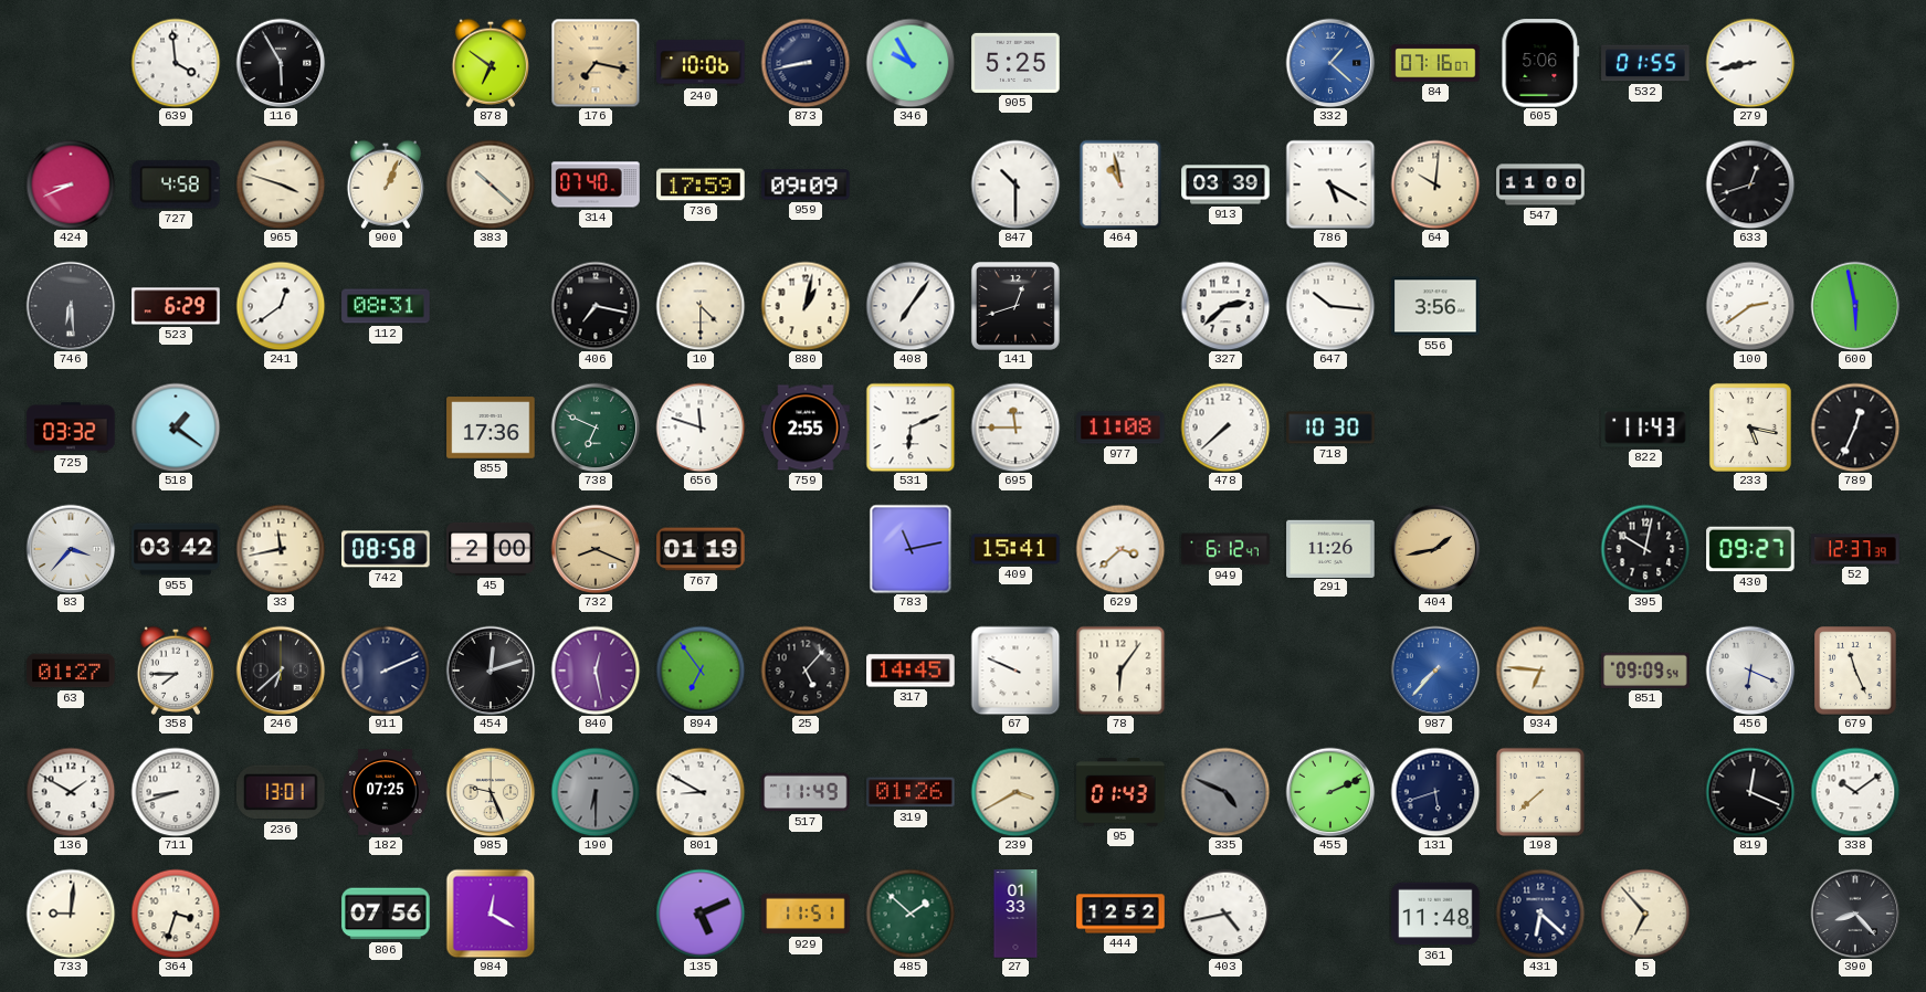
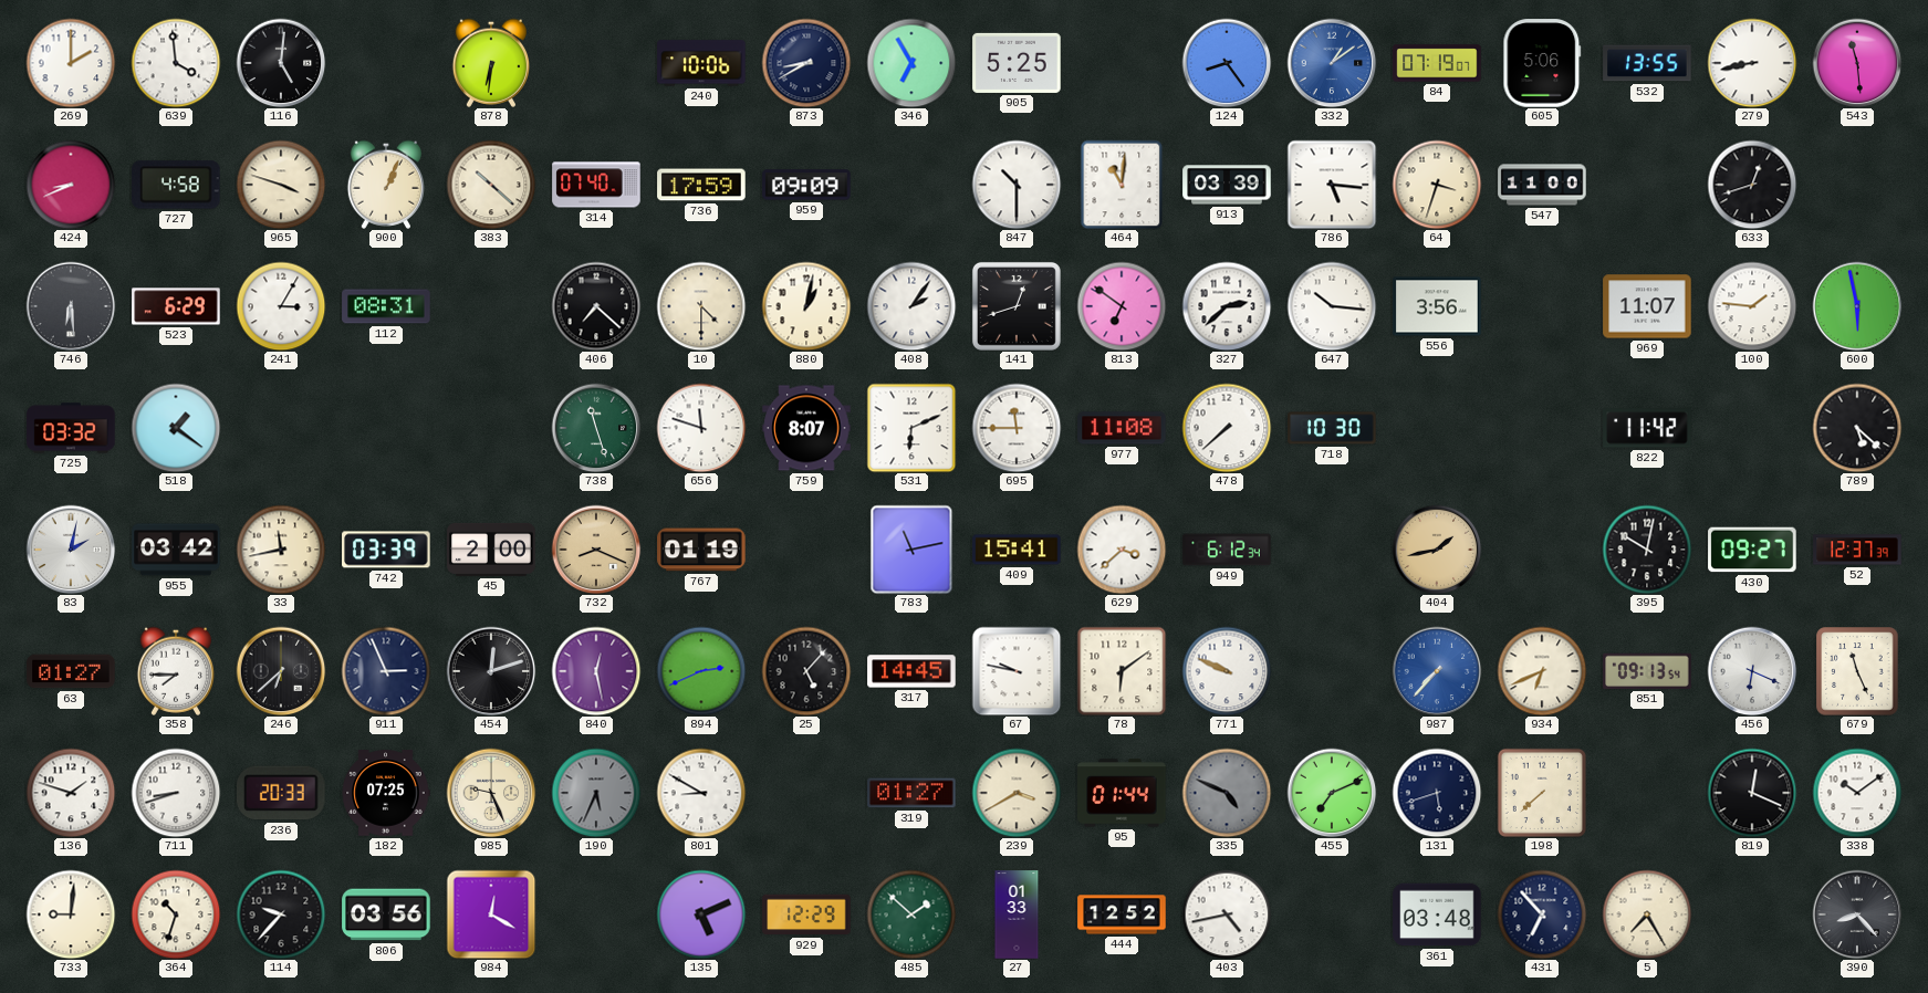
269: none -> 2:00 (71, 63)
116: 5:55 -> 5:01 (281, 63)
878: 6:51 -> 6:31 (490, 63)
176: 7:17 -> none (596, 63)
873: 8:43 -> 8:40 (806, 63)
346: 9:55 -> 6:55 (911, 63)
124: none -> 8:24 (1227, 63)
332: 1:22 -> 1:09 (1332, 63)
84: 07:16 -> 07:19 (1437, 63)
532: 01:55 -> 13:55 (1647, 63)
543: none -> 11:29 (1857, 63)
464: 10:58 -> 11:01 (1122, 185)
786: 5:20 -> 5:16 (1332, 185)
64: 10:01 -> 3:33 (1437, 185)
241: 12:39 -> 3:05 (281, 306)
406: 7:17 -> 7:22 (596, 306)
408: 7:06 -> 2:06 (911, 306)
813: none -> 6:51 (1122, 306)
969: none -> 11:07 (1647, 306)
100: 2:39 -> 1:46 (1752, 306)
855: 17:36 -> none (491, 428)
738: 6:49 -> 11:27 (596, 428)
759: 2:55 -> 8:07 (806, 428)
822: 11:43 -> 11:42 (1647, 428)
233: 5:17 -> none (1750, 428)
789: 12:34 -> 5:22 (1857, 428)
83: 3:37 -> 2:02 (71, 550)
742: 08:58 -> 03:39 (386, 550)
949: 6:12:47 -> 6:12:34 (1227, 550)
291: 11:26 -> none (1330, 548)
911: 2:11 -> 2:56 (386, 671)
894: 6:54 -> 2:41 (701, 671)
67: 9:49 -> 9:47 (1017, 671)
78: 6:06 -> 6:09 (1122, 671)
771: none -> 9:49 (1227, 671)
934: 6:46 -> 6:41 (1542, 671)
851: 09:09 -> 09:13 (1647, 671)
136: 1:50 -> 1:48 (71, 793)
236: 13:01 -> 20:33 (282, 793)
190: 6:30 -> 5:34 (596, 793)
517: 11:49 -> none (806, 792)
319: 01:26 -> 01:27 (911, 793)
95: 01:43 -> 01:44 (1122, 793)
455: 2:11 -> 7:11 (1332, 793)
364: 3:33 -> 10:33 (176, 914)
114: none -> 9:37 (281, 914)
806: 07:56 -> 03:56 (386, 914)
929: 11:51 -> 12:29 (806, 914)
361: 11:48 -> 03:48 (1437, 914)
431: 6:22 -> 6:53 (1542, 914)
5: 6:53 -> 7:25 (1647, 914)
